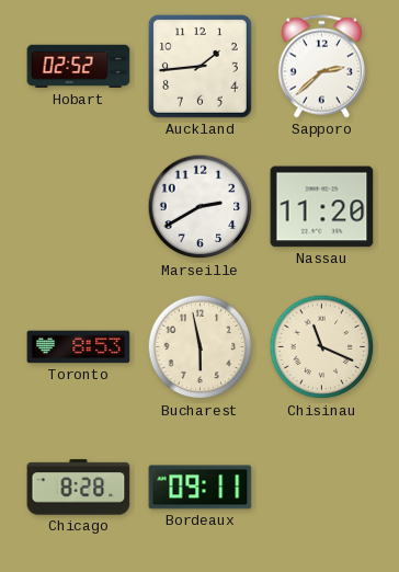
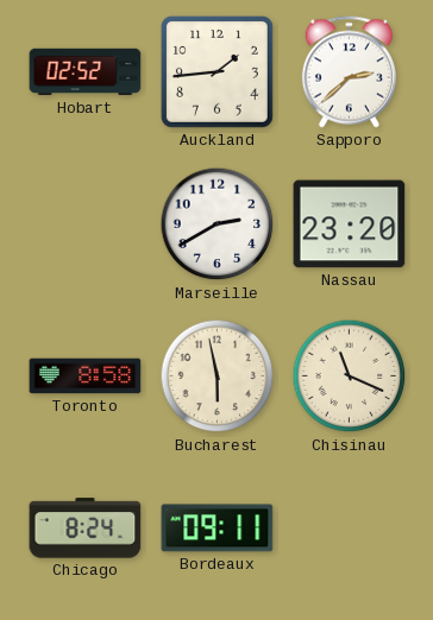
Nassau: 11:20 -> 23:20 (350, 224)
Toronto: 8:53 -> 8:58 (86, 377)
Chicago: 8:28 -> 8:24 (86, 529)
